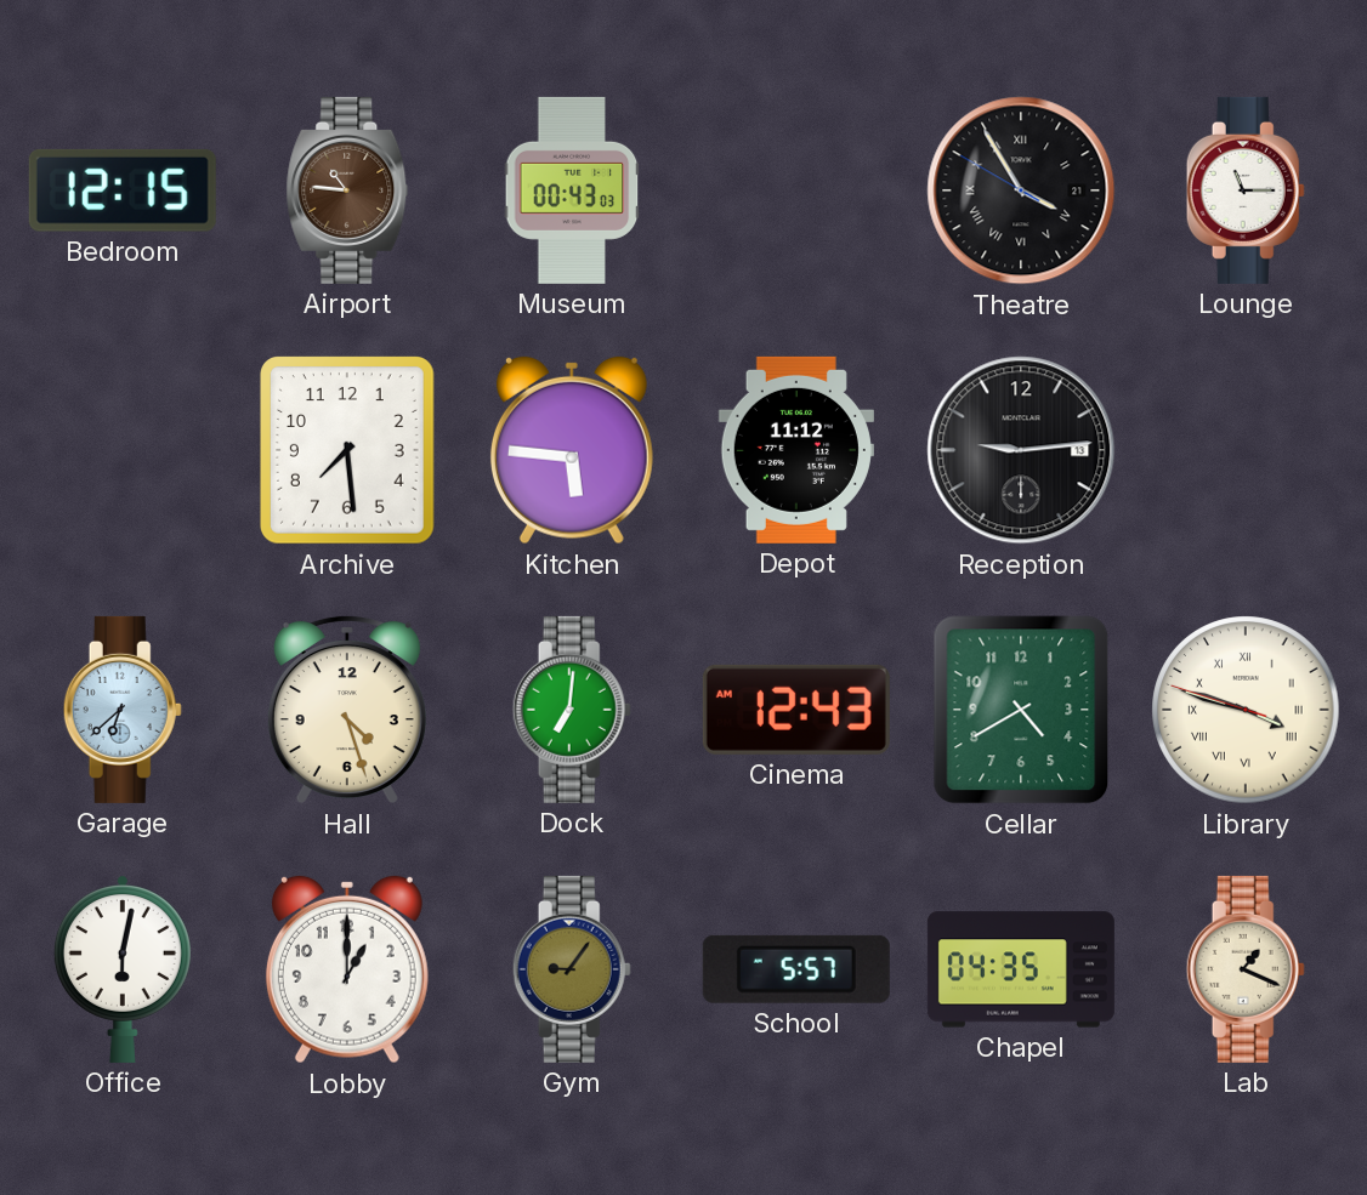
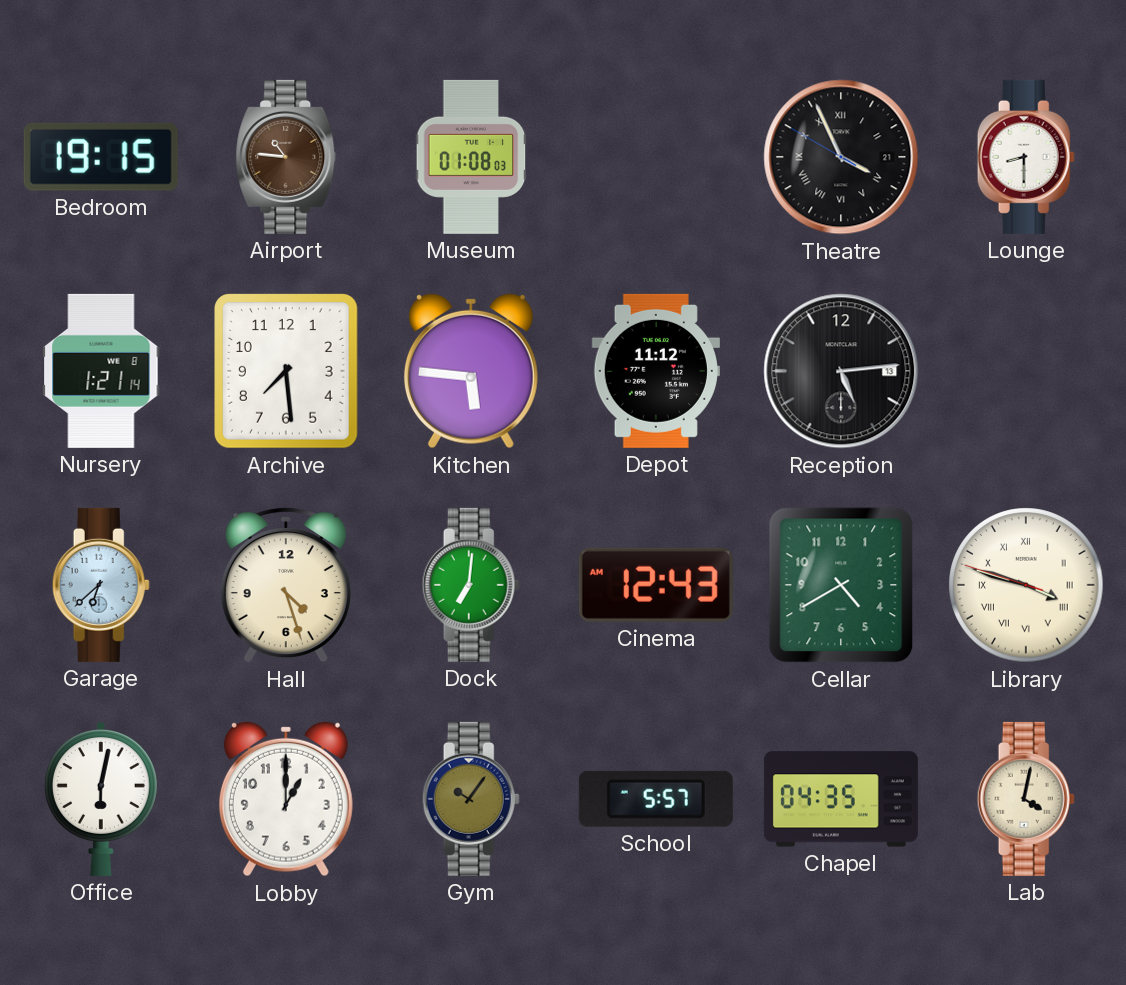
Bedroom: 12:15 -> 19:15 (101, 157)
Museum: 00:43 -> 01:08 (471, 157)
Theatre: 3:54 -> 3:55 (841, 157)
Lounge: 11:15 -> 8:30 (1026, 157)
Nursery: none -> 1:21 (101, 371)
Reception: 9:14 -> 5:14 (841, 371)
Gym: 9:06 -> 10:06 (471, 799)
Lab: 1:19 -> 4:02 (1026, 799)
